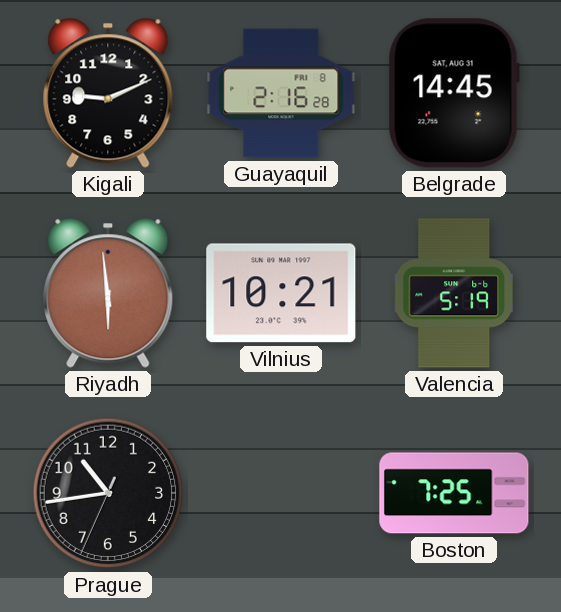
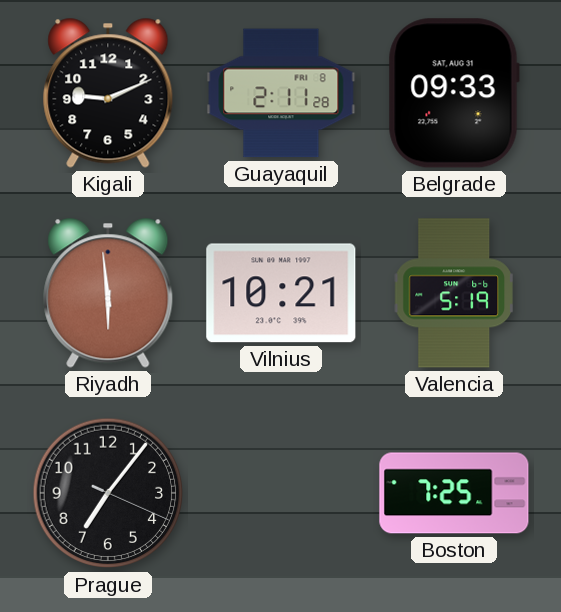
Guayaquil: 2:16 -> 2:11 (281, 93)
Belgrade: 14:45 -> 09:33 (454, 93)
Prague: 10:43 -> 7:06 (108, 493)
